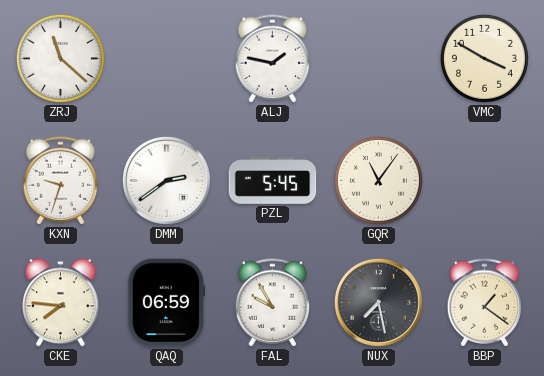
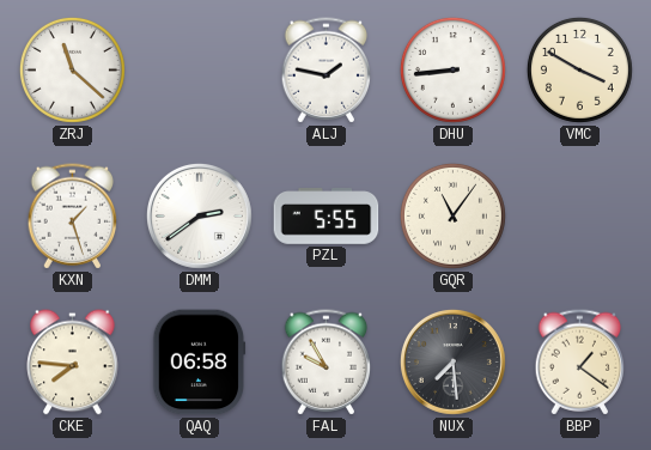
DHU: none -> 8:44 (452, 69)
KXN: 9:33 -> 1:27 (73, 217)
PZL: 5:45 -> 5:55 (327, 217)
QAQ: 06:59 -> 06:58 (200, 363)
NUX: 7:28 -> 7:29 (452, 361)
